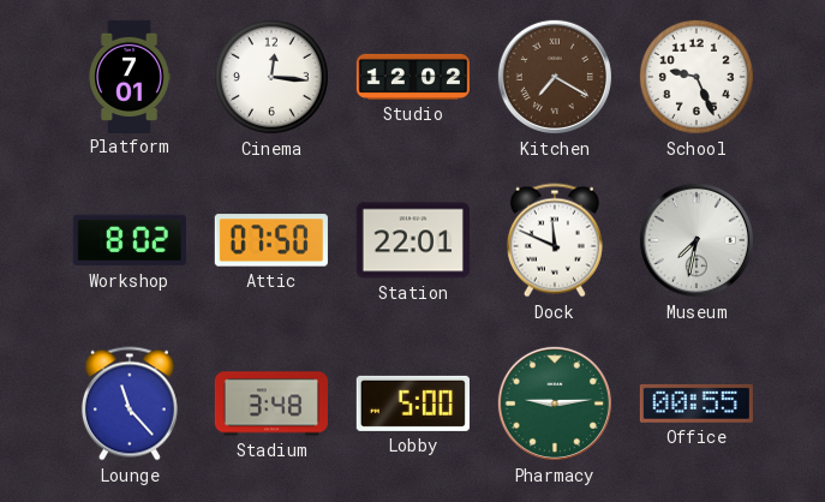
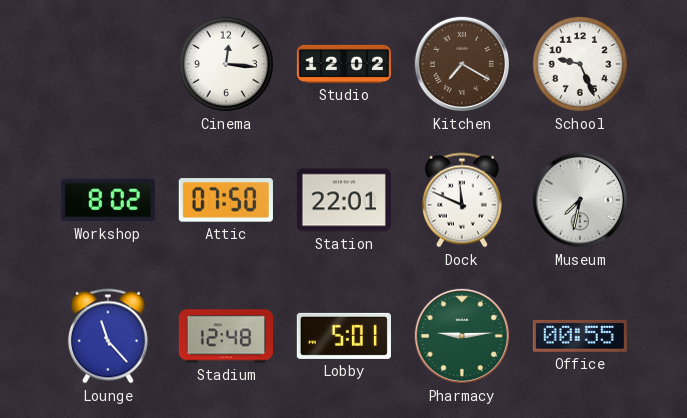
Platform: 7:01 -> none (130, 76)
Stadium: 3:48 -> 12:48 (225, 336)
Lobby: 5:00 -> 5:01 (344, 336)
